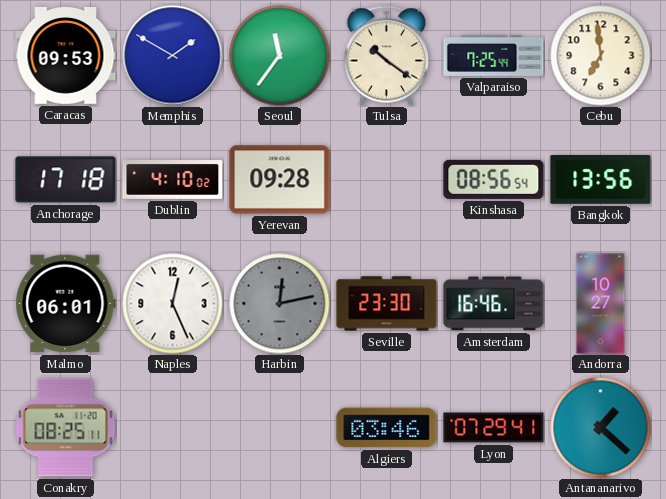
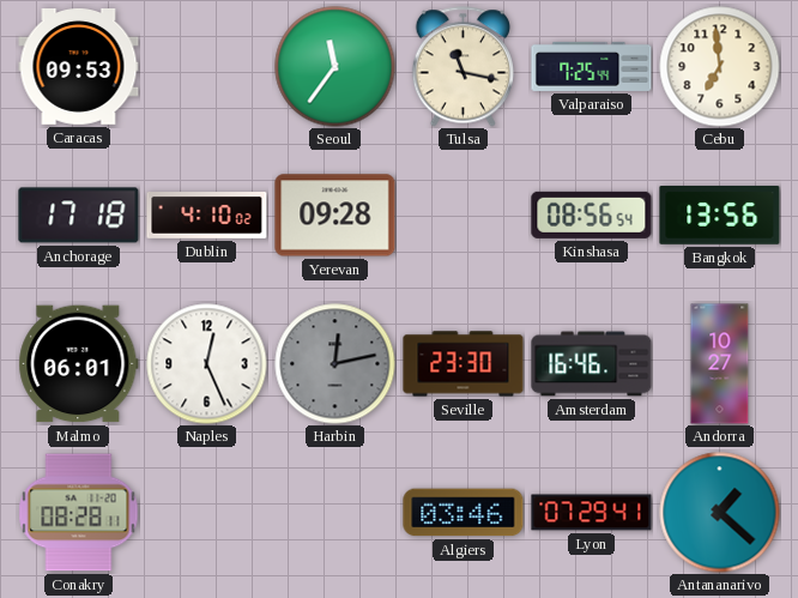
Memphis: 1:50 -> none (173, 56)
Tulsa: 10:21 -> 11:17 (463, 67)
Conakry: 08:25 -> 08:28 (79, 513)
